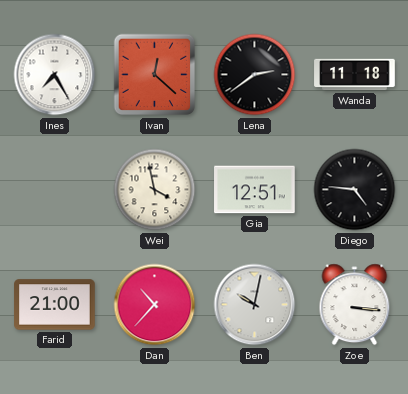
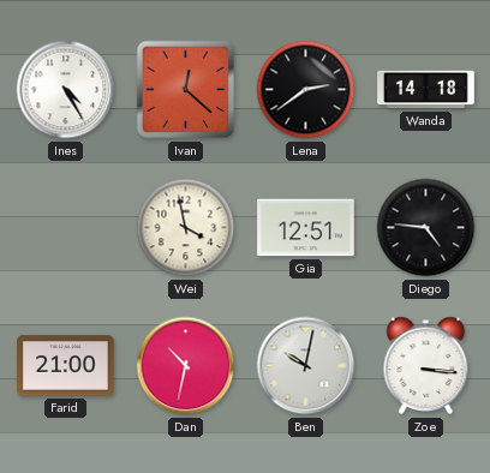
Ines: 7:25 -> 4:25 (66, 90)
Wanda: 11:18 -> 14:18 (426, 90)
Dan: 10:37 -> 10:32 (186, 366)
